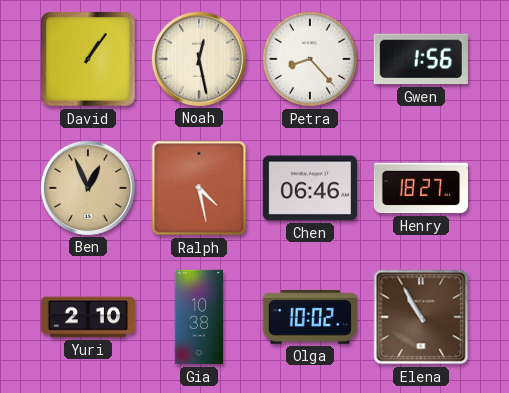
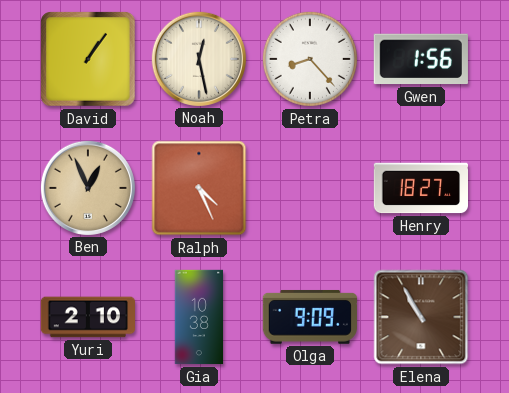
Ralph: 4:28 -> 4:26 (199, 188)
Chen: 06:46 -> none (309, 188)
Olga: 10:02 -> 9:09 (310, 317)
